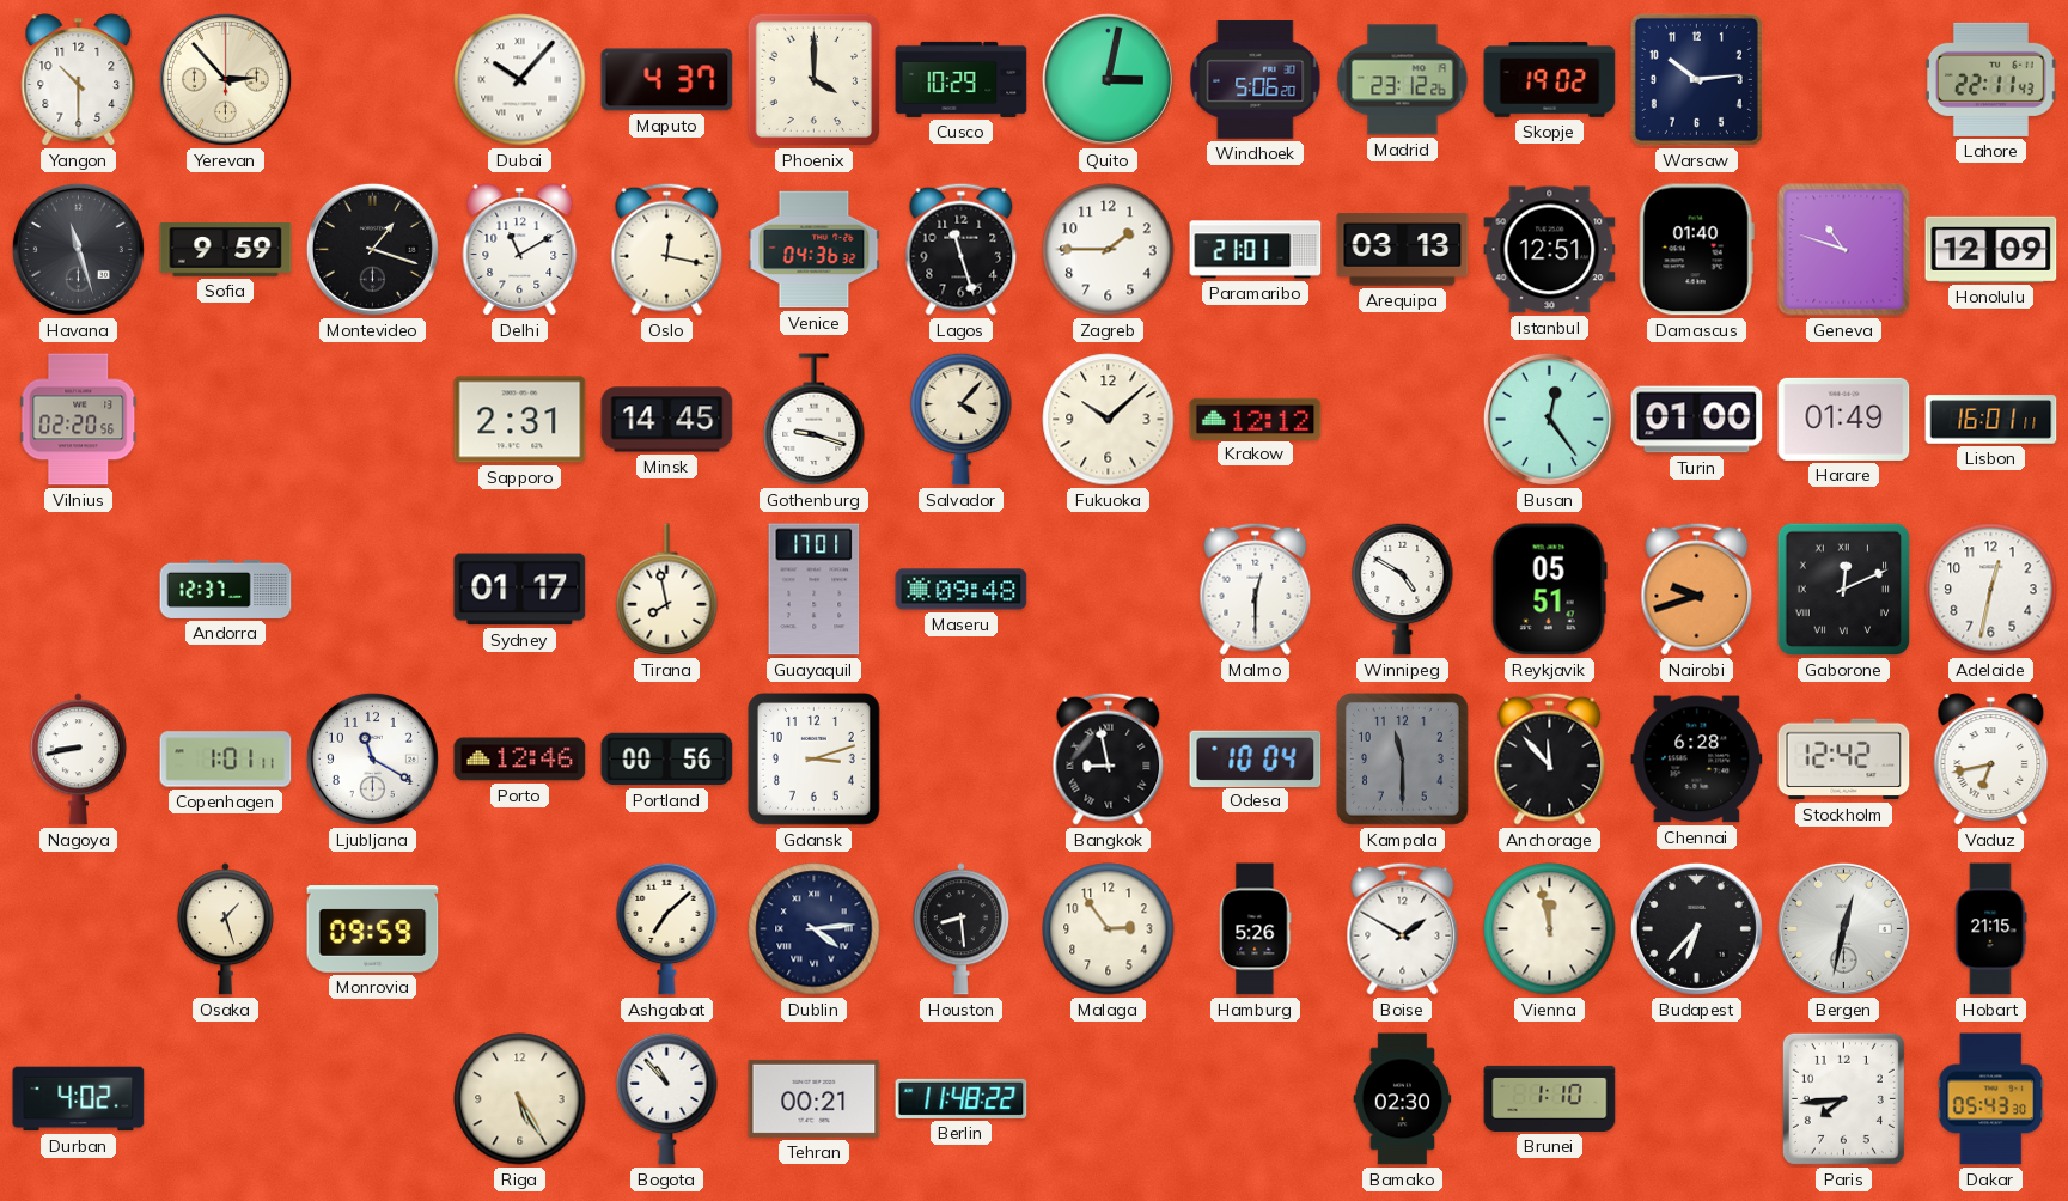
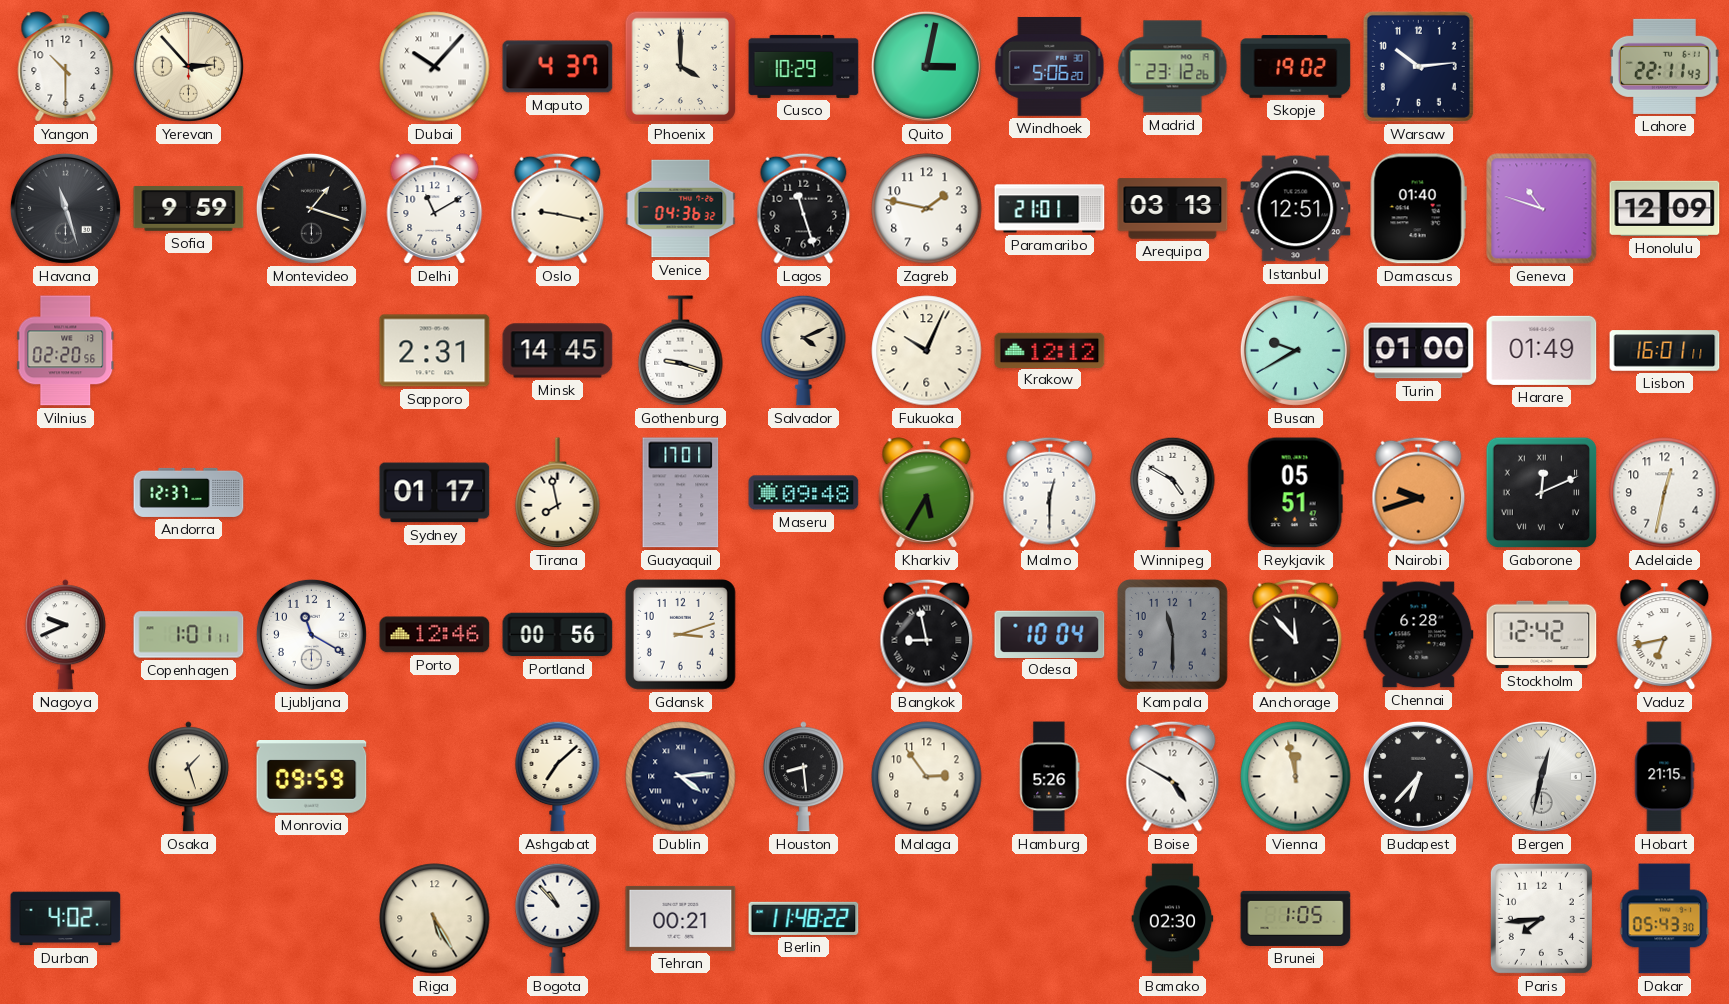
Oslo: 12:17 -> 9:17 (558, 208)
Zagreb: 1:45 -> 1:47 (927, 209)
Salvador: 4:07 -> 4:11 (804, 350)
Fukuoka: 10:08 -> 10:04 (927, 351)
Busan: 12:24 -> 9:40 (1295, 350)
Kharkiv: none -> 5:35 (927, 493)
Nagoya: 8:43 -> 9:41 (65, 635)
Boise: 1:50 -> 4:50 (1173, 776)
Brunei: 1:10 -> 1:05 (1296, 918)
